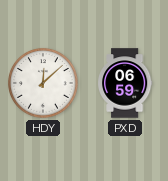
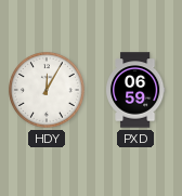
HDY: 12:08 -> 12:05 (47, 90)
